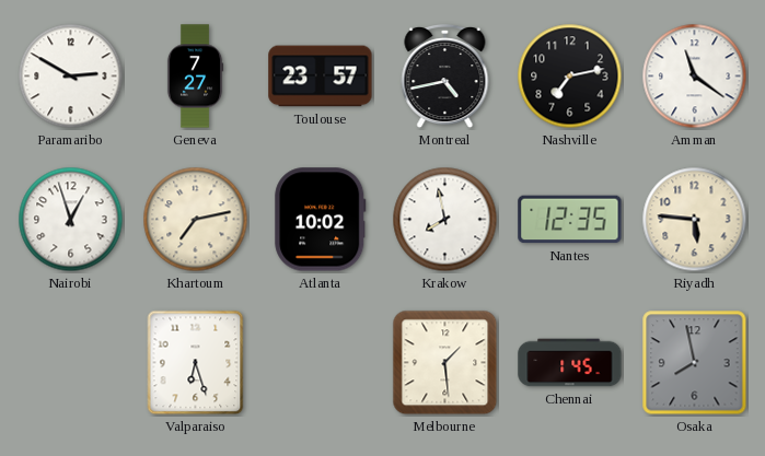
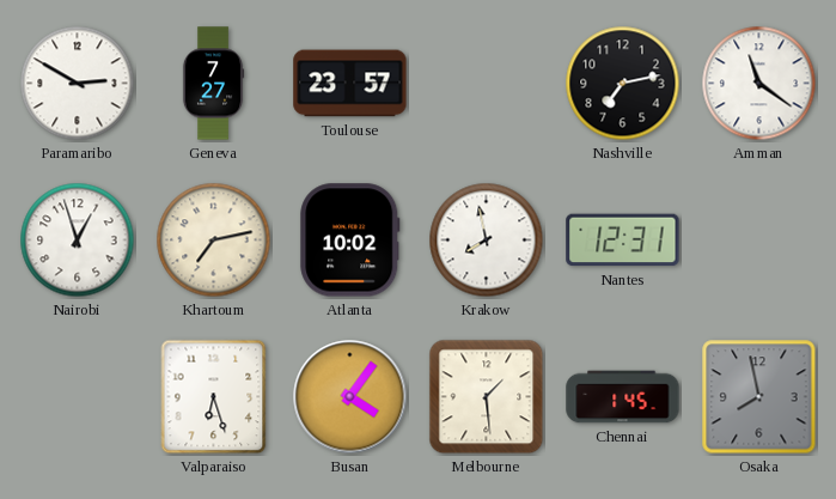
Montreal: 4:43 -> none (445, 77)
Nantes: 12:35 -> 12:31 (623, 241)
Riyadh: 5:46 -> none (695, 220)
Busan: none -> 4:06 (350, 397)
